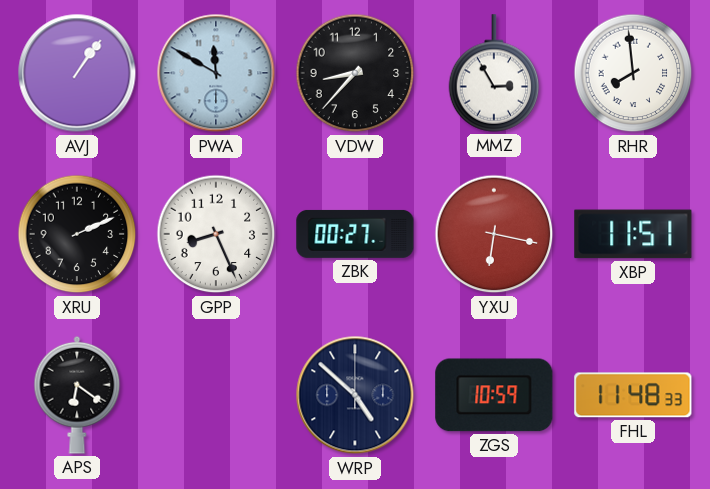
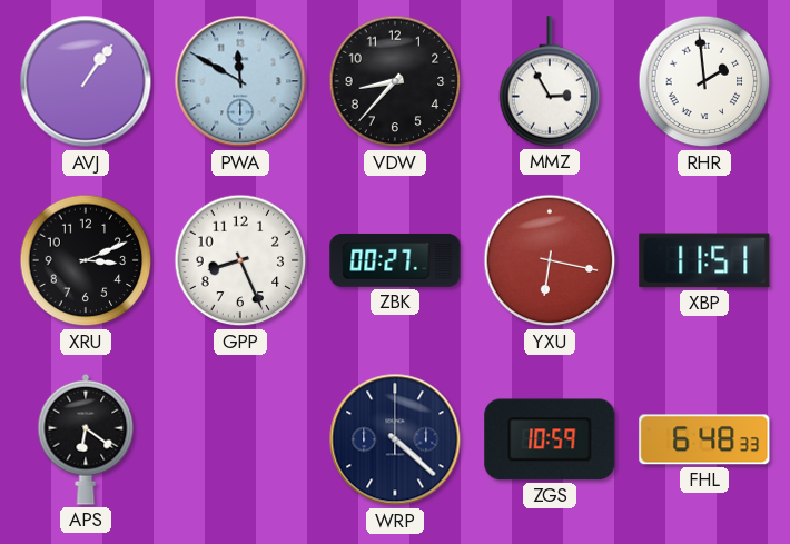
RHR: 7:59 -> 1:59 (704, 81)
XRU: 2:11 -> 3:11 (86, 260)
WRP: 4:52 -> 4:22 (395, 439)
FHL: 11:48 -> 6:48 (704, 439)
